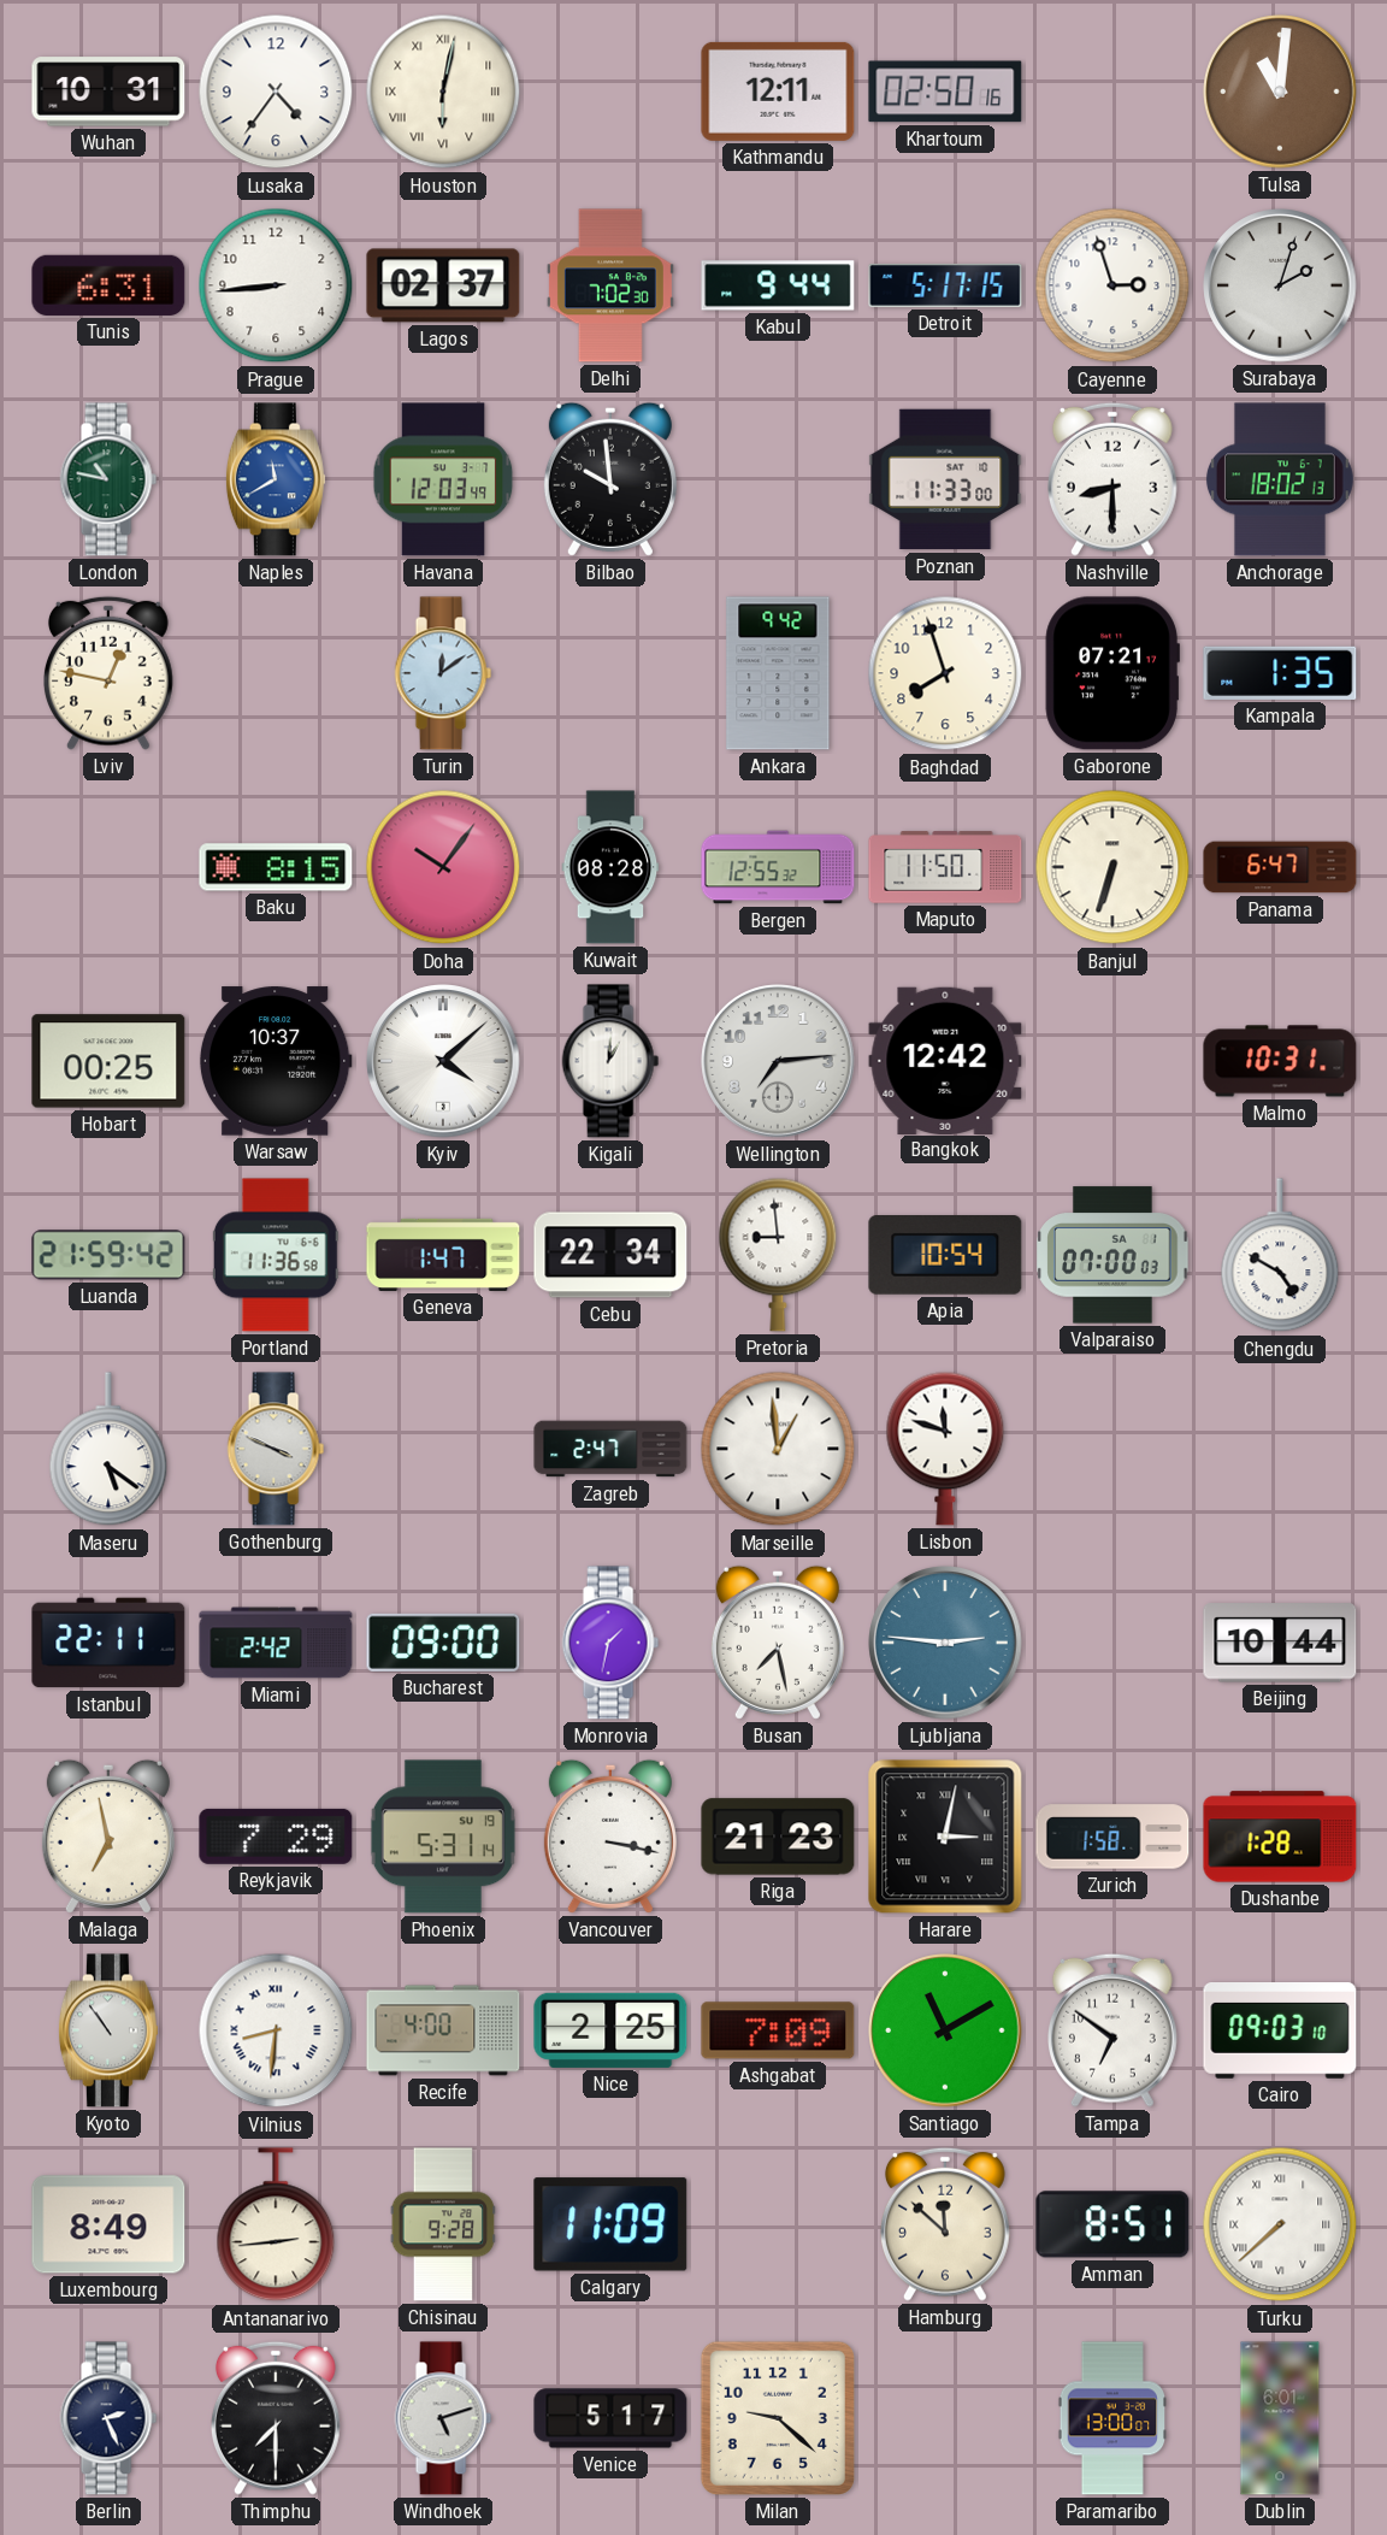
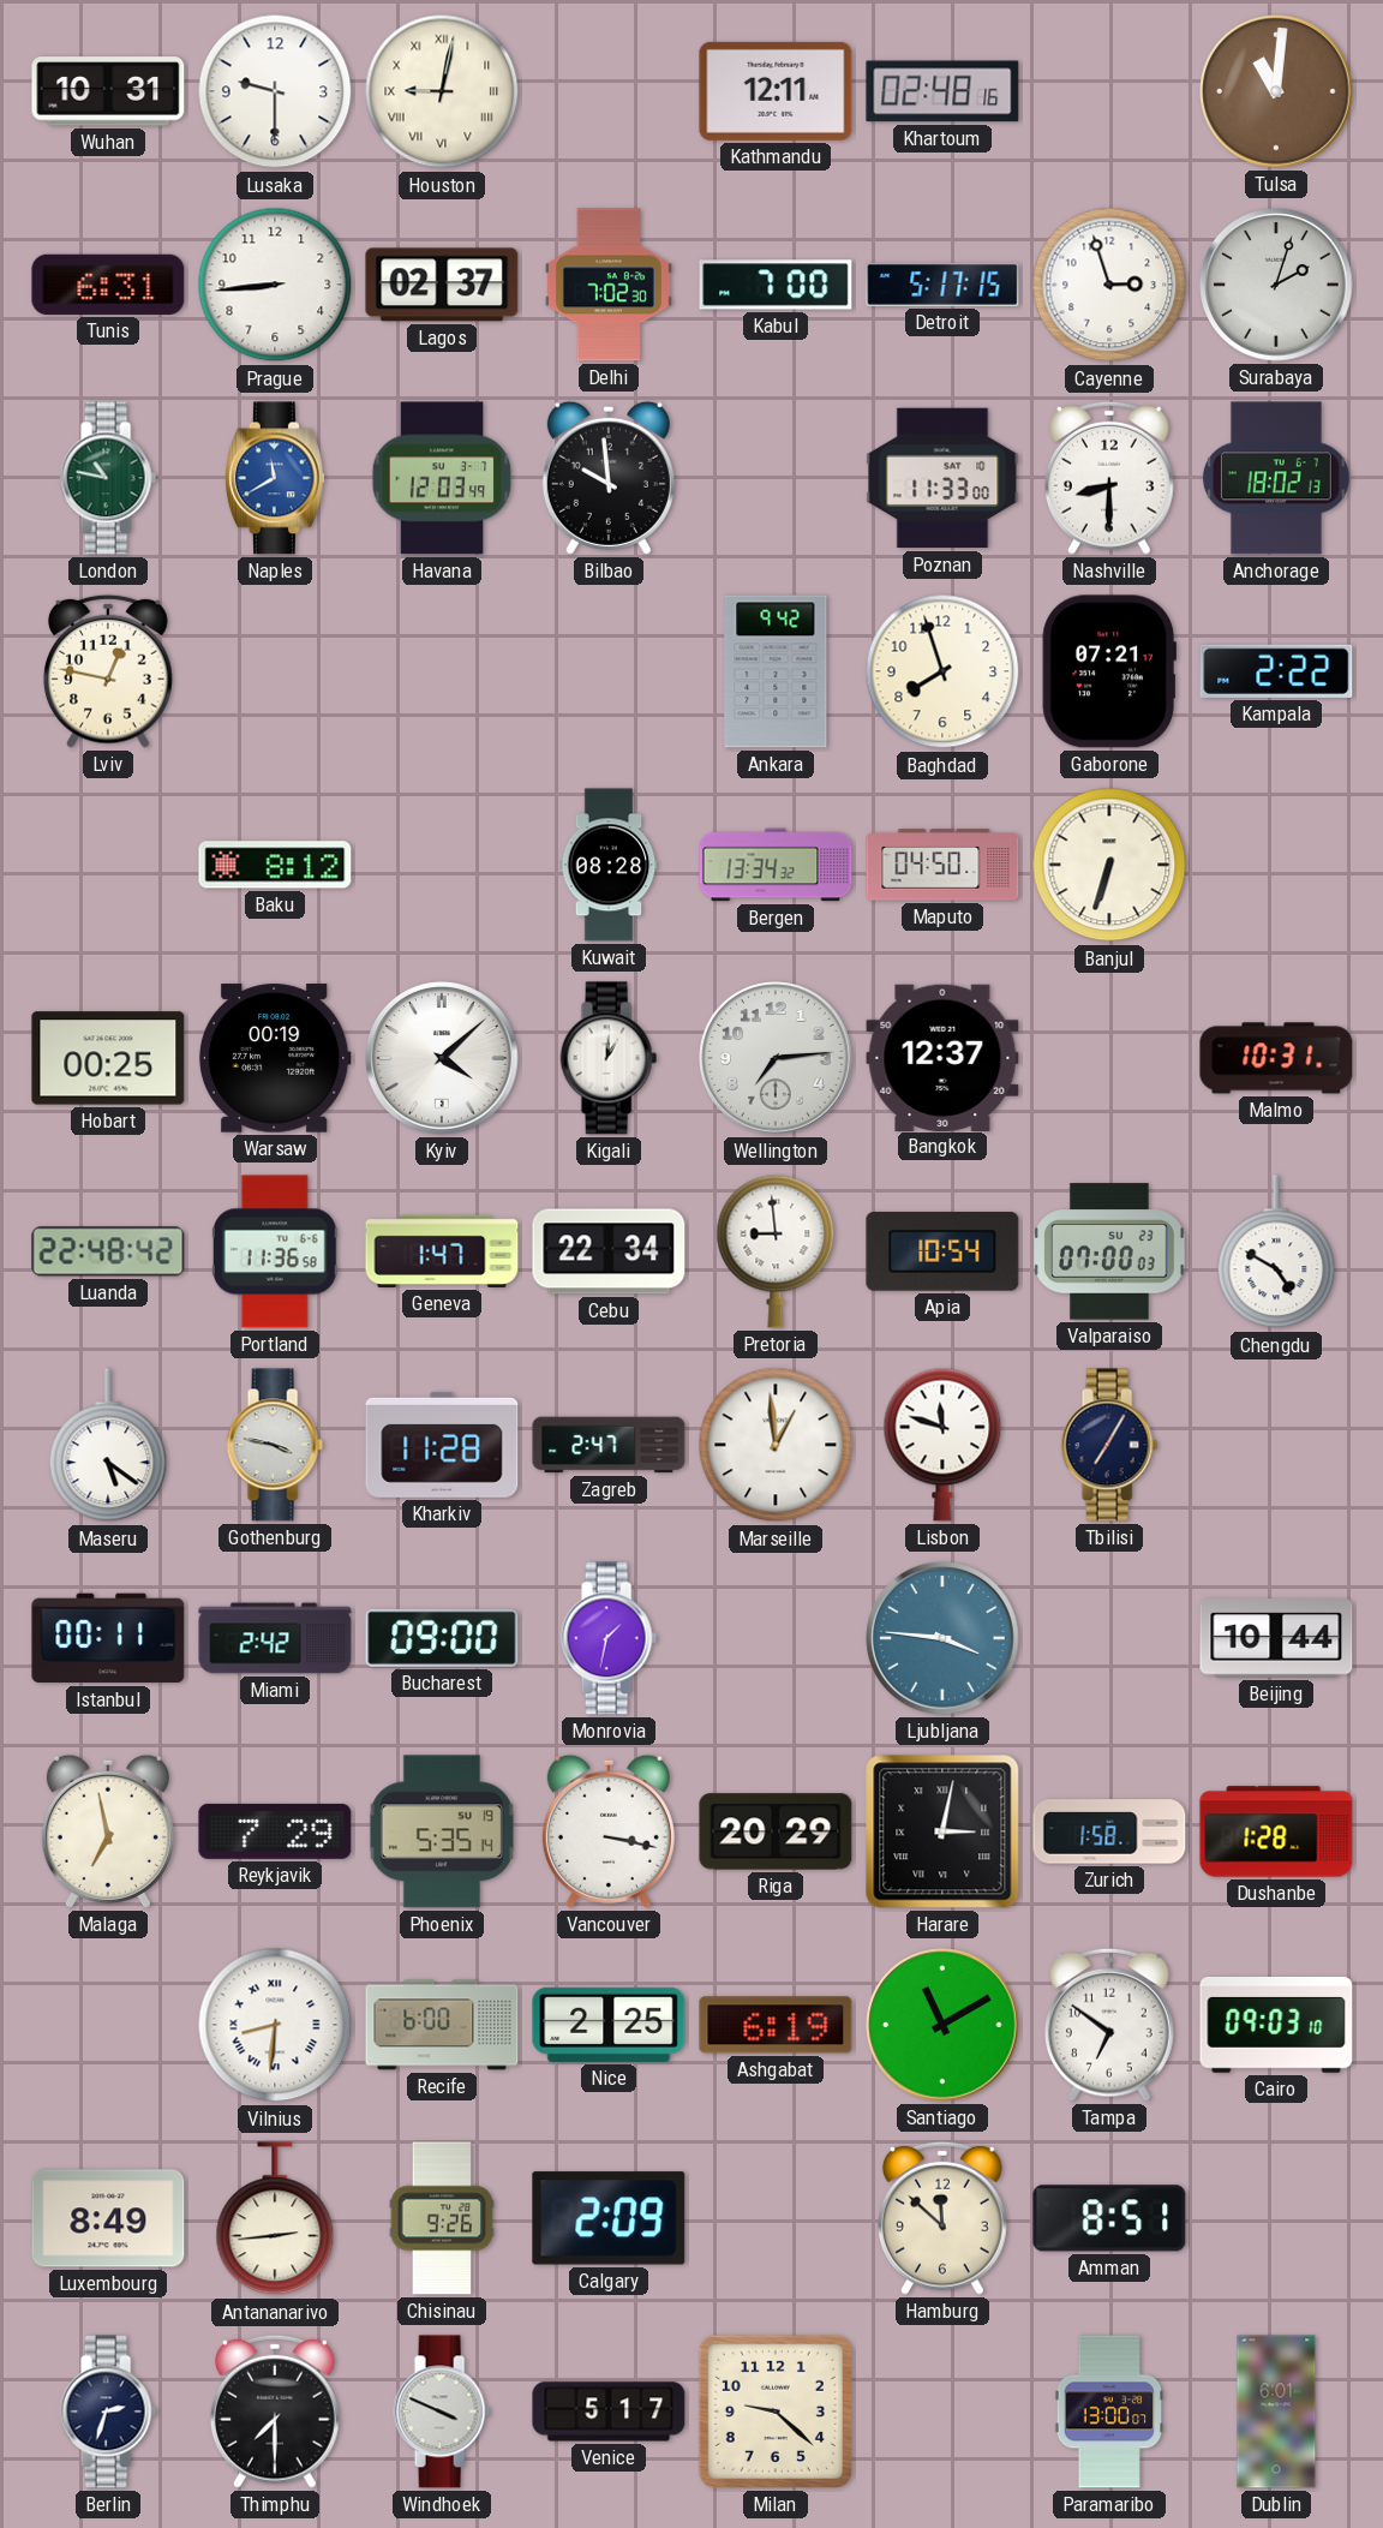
Lusaka: 4:36 -> 9:30 (275, 91)
Houston: 6:02 -> 9:02 (442, 91)
Khartoum: 02:50 -> 02:48 (942, 91)
Kabul: 9:44 -> 7:00 (776, 285)
Turin: 12:09 -> none (443, 673)
Kampala: 1:35 -> 2:22 (1276, 671)
Baku: 8:15 -> 8:12 (275, 865)
Doha: 10:06 -> none (443, 867)
Bergen: 12:55 -> 13:34 (776, 865)
Maputo: 11:50 -> 04:50 (942, 865)
Panama: 6:47 -> none (1280, 867)
Warsaw: 10:37 -> 00:19 (275, 1058)
Bangkok: 12:42 -> 12:37 (942, 1057)
Luanda: 21:59 -> 22:48 (108, 1251)
Valparaiso date: SA 1 -> SU 23 (1109, 1251)
Gothenburg: 3:49 -> 3:47 (275, 1445)
Kharkiv: none -> 11:28 (442, 1445)
Tbilisi: none -> 7:05 (1109, 1445)
Istanbul: 22:11 -> 00:11 (108, 1638)
Busan: 7:28 -> none (778, 1643)
Ljubljana: 2:46 -> 3:46 (942, 1638)
Phoenix: 5:31 -> 5:35 (442, 1831)
Riga: 21:23 -> 20:29 (776, 1831)
Kyoto: 10:54 -> none (108, 2030)
Recife: 4:00 -> 6:00 (442, 2025)
Ashgabat: 7:09 -> 6:19 (776, 2025)
Chisinau: 9:28 -> 9:26 (442, 2218)
Calgary: 11:09 -> 2:09 (609, 2218)
Turku: 7:38 -> none (1280, 2224)
Berlin: 2:26 -> 2:33 (108, 2412)
Windhoek: 5:12 -> 3:49 (442, 2412)
